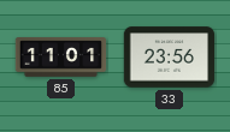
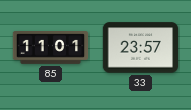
33: 23:56 -> 23:57 (141, 48)
